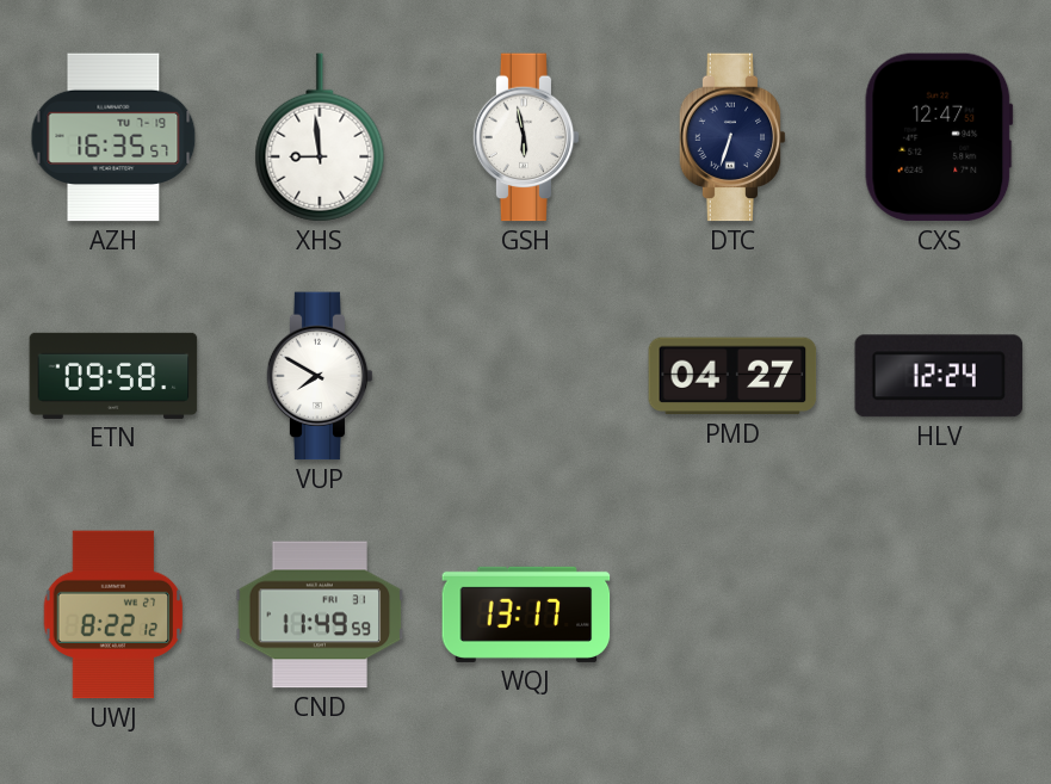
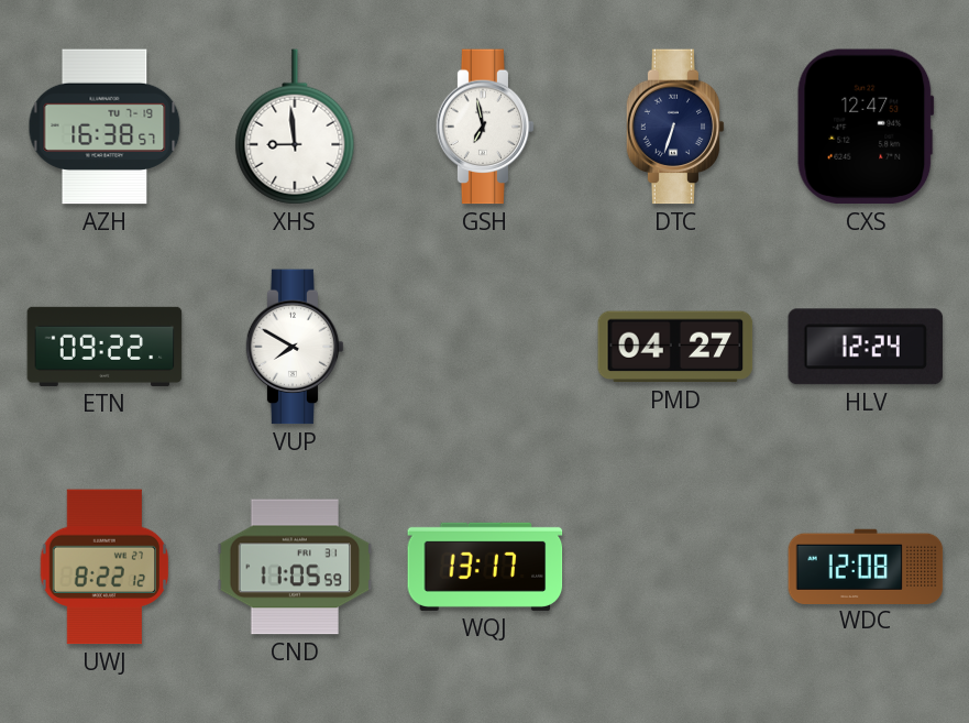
AZH: 16:35 -> 16:38 (104, 127)
GSH: 5:58 -> 6:58 (485, 127)
ETN: 09:58 -> 09:22 (104, 347)
CND: 11:49 -> 11:05 (295, 567)
WDC: none -> 12:08 (866, 566)
